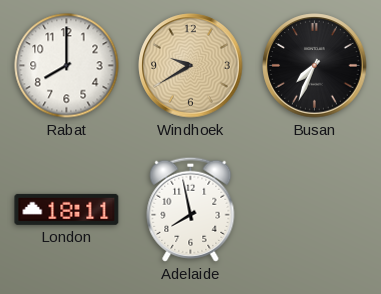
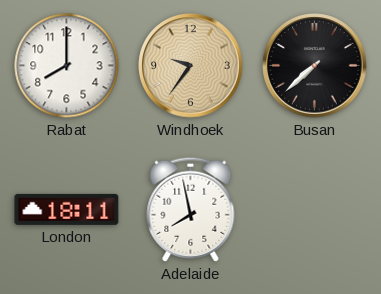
Windhoek: 9:40 -> 9:36 (191, 66)
Busan: 7:34 -> 7:38 (315, 66)
